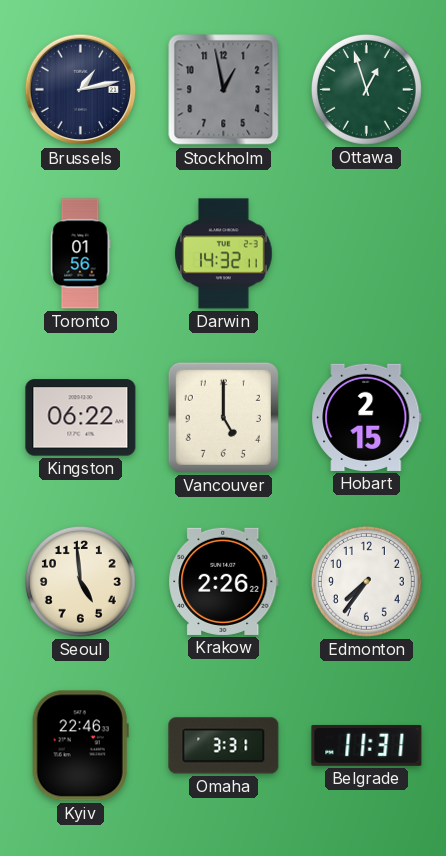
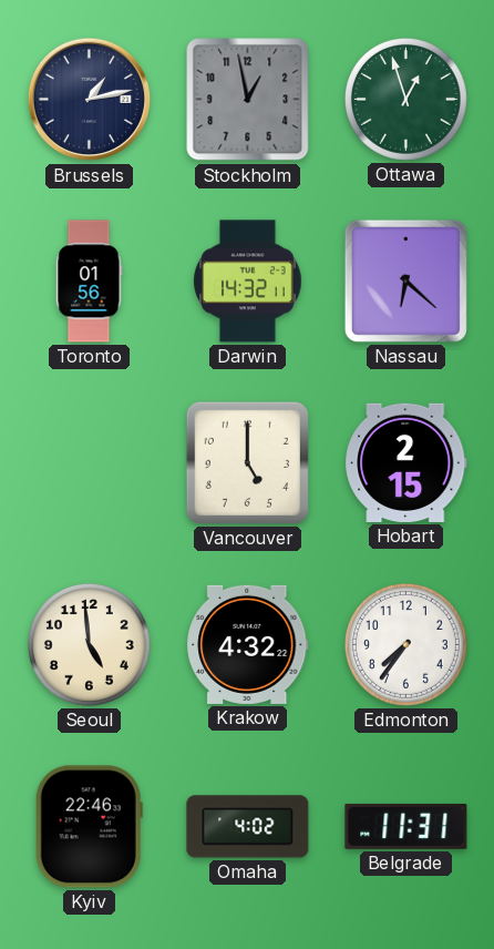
Nassau: none -> 6:22 (405, 280)
Kingston: 06:22 -> none (81, 418)
Krakow: 2:26 -> 4:32 (248, 644)
Omaha: 3:31 -> 4:02 (248, 827)
